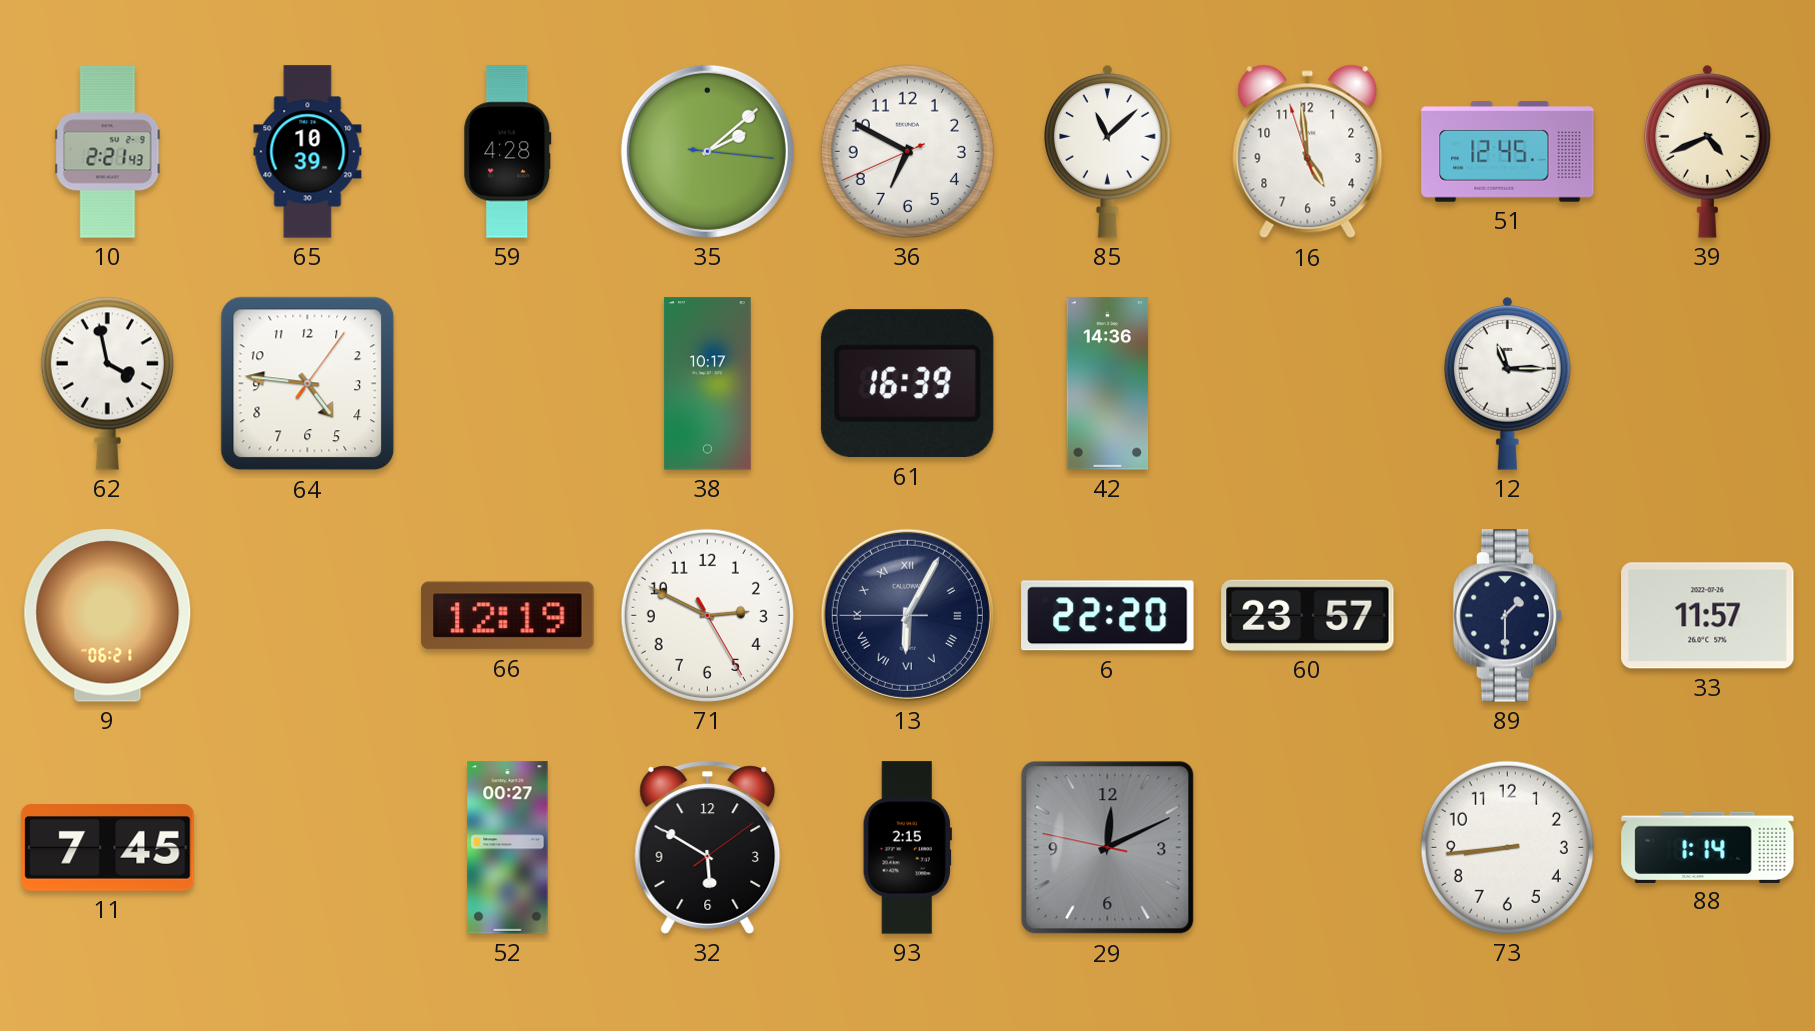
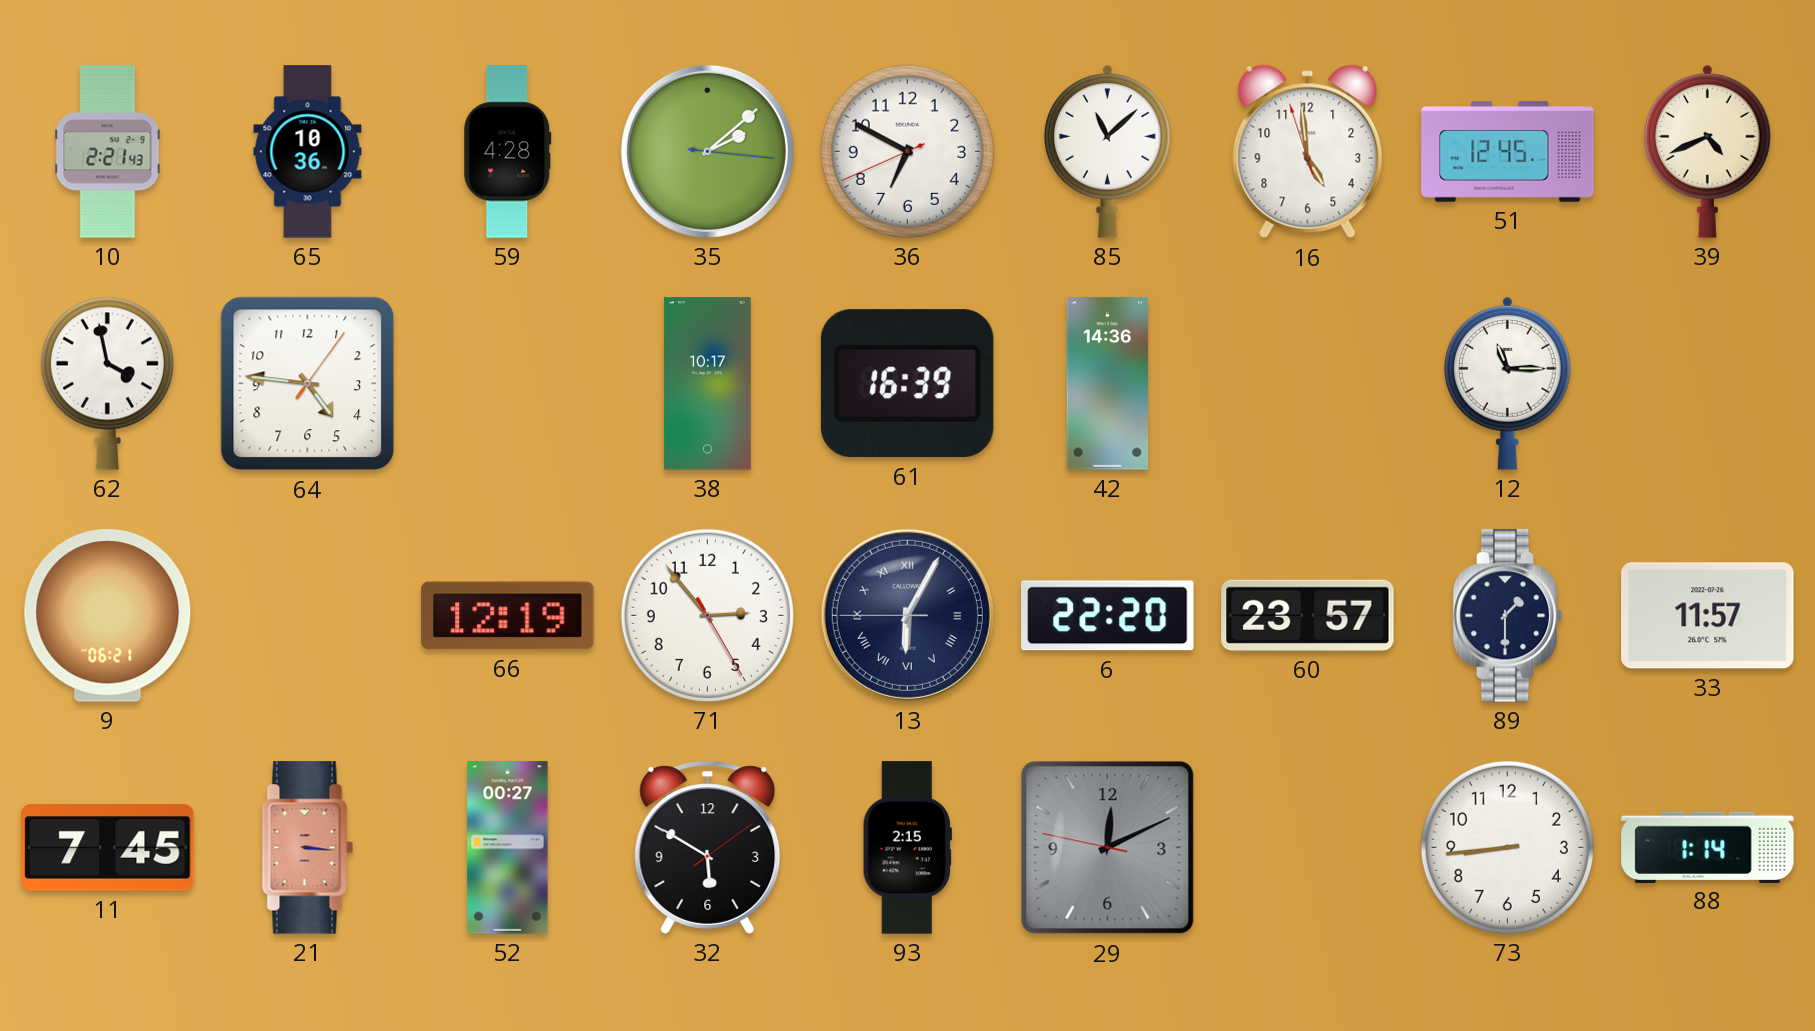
65: 10:39 -> 10:36 (308, 152)
71: 2:49 -> 2:53 (707, 615)
21: none -> 3:16 (308, 848)
